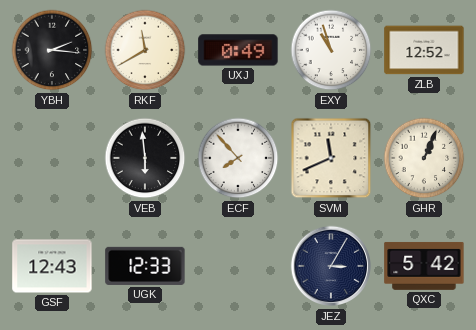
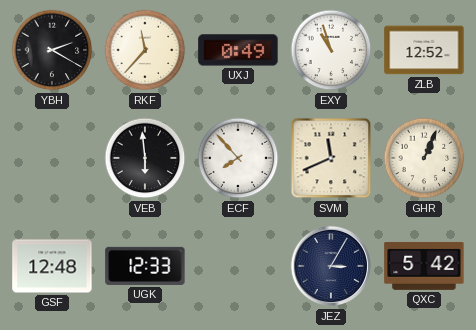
YBH: 2:16 -> 2:20 (52, 50)
RKF: 11:40 -> 11:37 (145, 50)
GSF: 12:43 -> 12:48 (52, 266)
